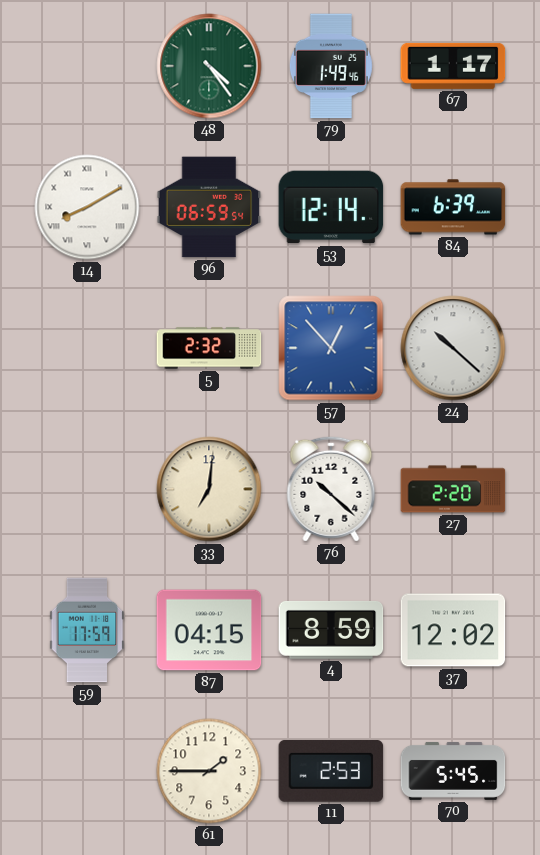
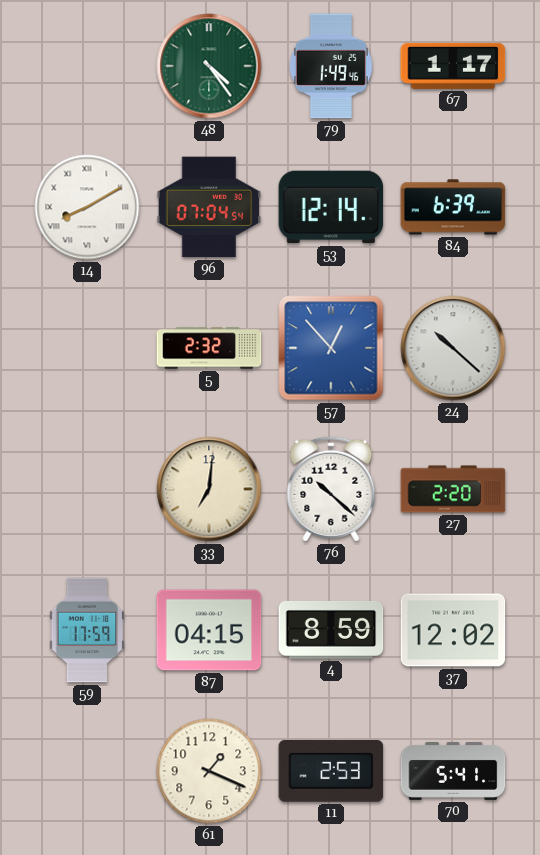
96: 06:59 -> 07:04 (209, 207)
61: 1:45 -> 1:19 (209, 771)
70: 5:45 -> 5:41 (453, 771)
